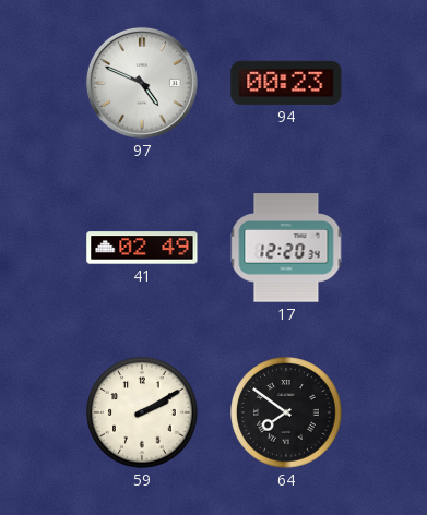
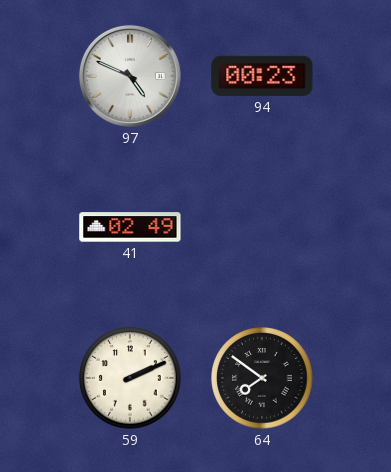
17: 12:20 -> none (286, 248)
59: 2:10 -> 2:11 (130, 378)
